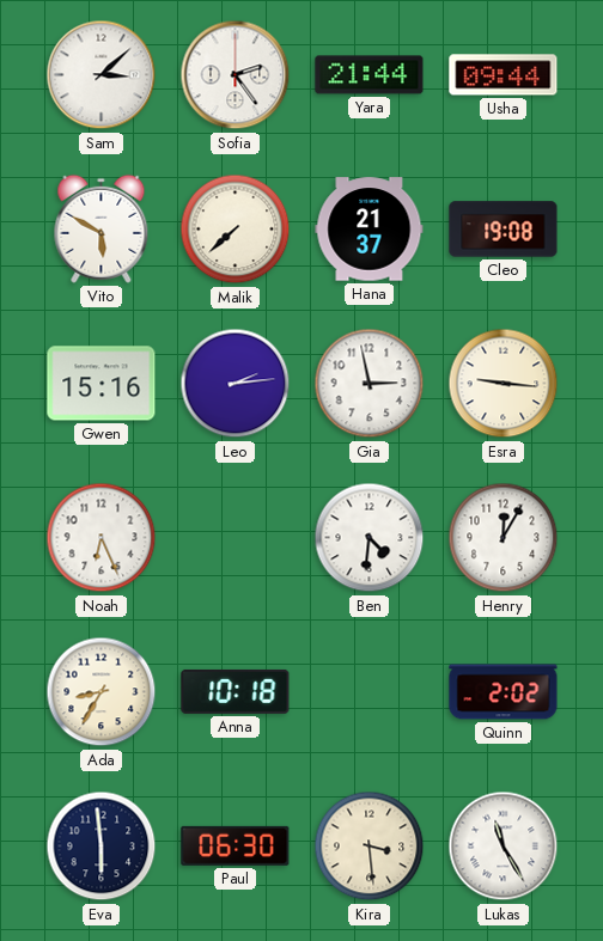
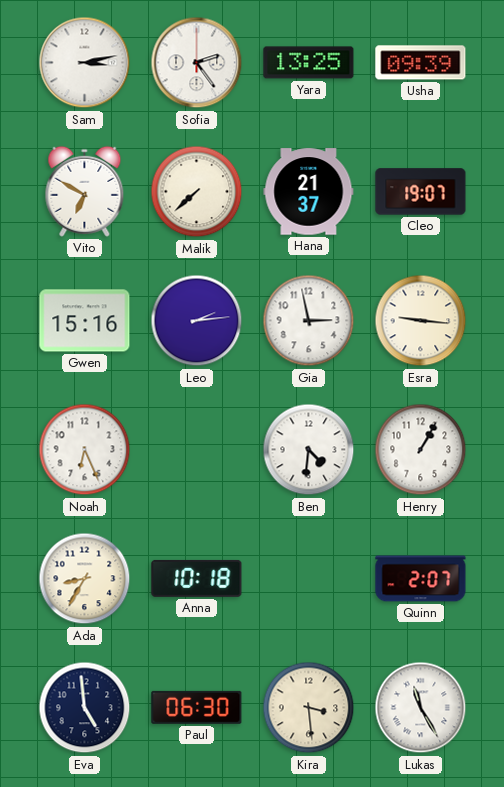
Sam: 3:08 -> 3:13 (85, 63)
Yara: 21:44 -> 13:25 (309, 63)
Usha: 09:44 -> 09:39 (421, 63)
Vito: 5:50 -> 6:50 (85, 191)
Cleo: 19:08 -> 19:07 (421, 192)
Henry: 12:05 -> 1:05 (421, 450)
Quinn: 2:02 -> 2:07 (421, 579)
Eva: 5:59 -> 4:59 (85, 708)
